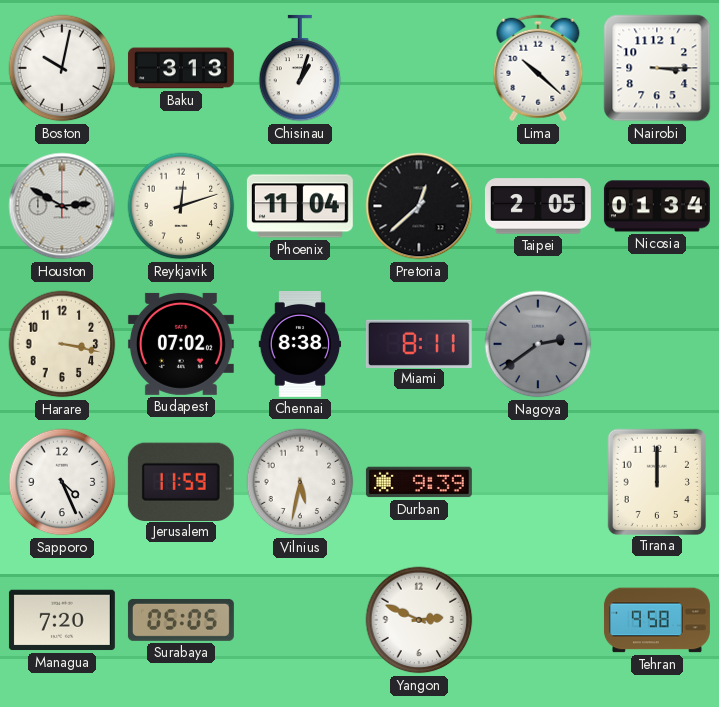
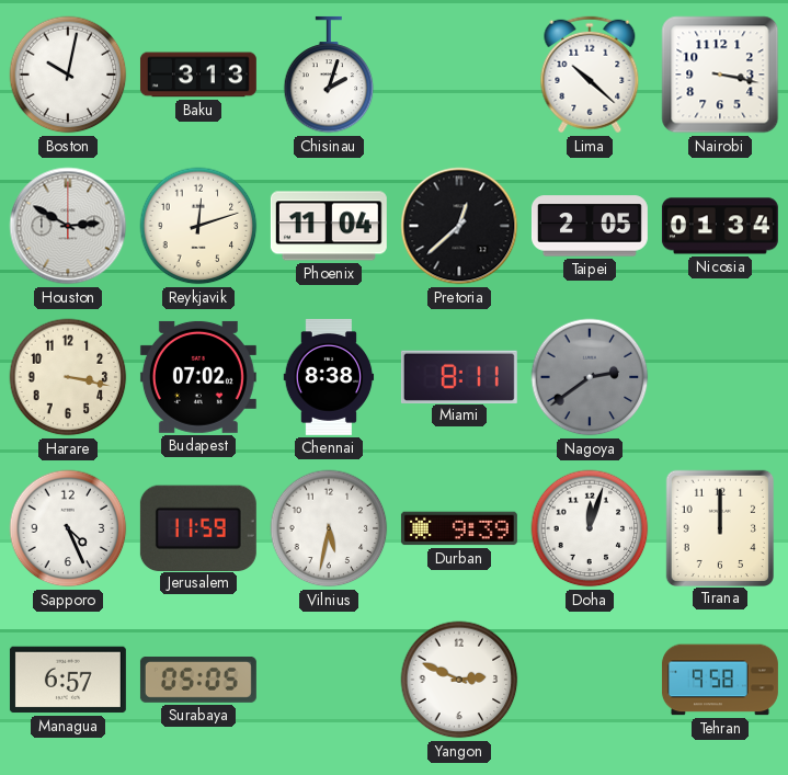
Chisinau: 1:03 -> 2:03 (329, 75)
Nairobi: 3:15 -> 3:17 (720, 75)
Doha: none -> 12:03 (590, 528)
Managua: 7:20 -> 6:57 (68, 680)
